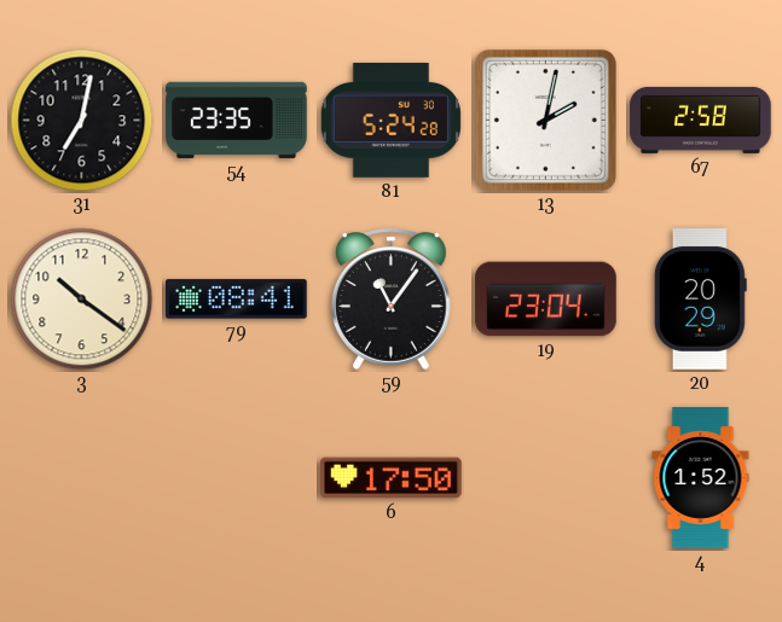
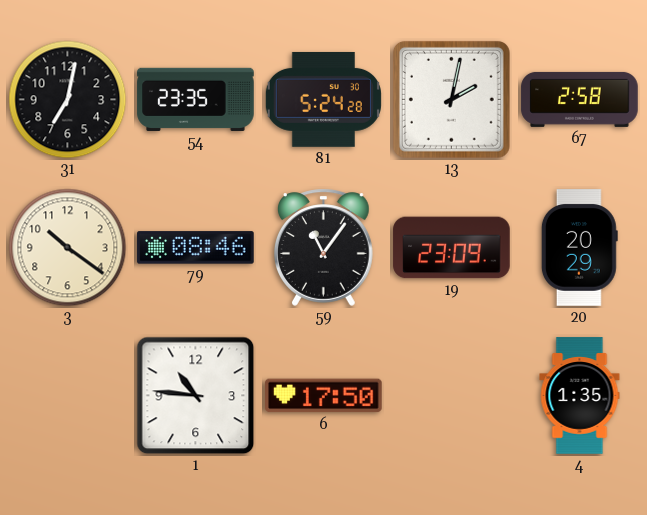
79: 08:41 -> 08:46 (196, 248)
19: 23:04 -> 23:09 (452, 248)
1: none -> 10:46 (196, 396)
4: 1:52 -> 1:35 (580, 396)
